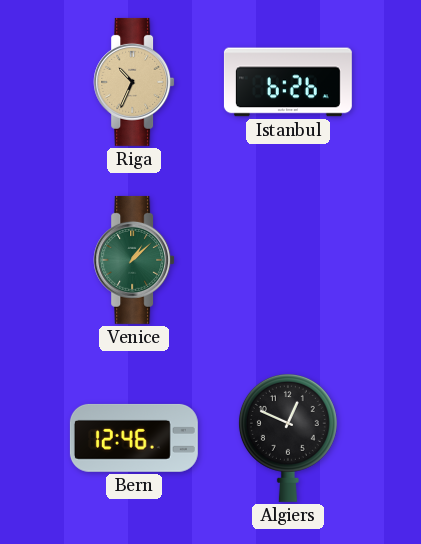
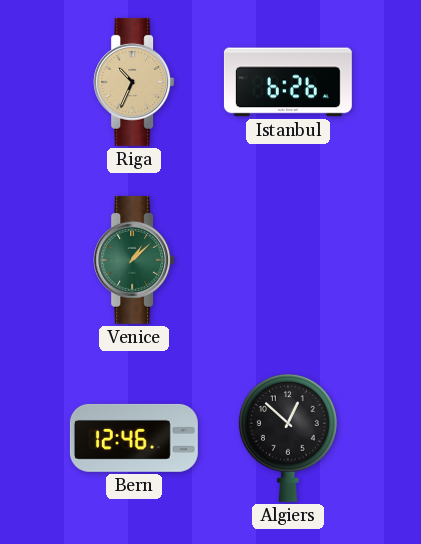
Algiers: 12:49 -> 12:52 (288, 437)
